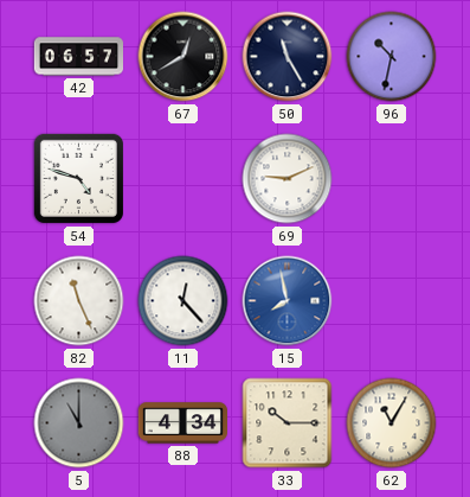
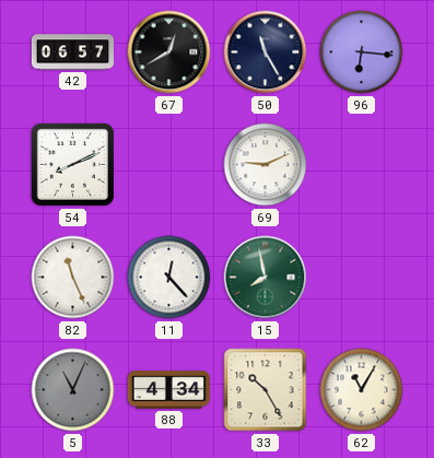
96: 10:32 -> 6:16 (362, 52)
54: 4:48 -> 8:11 (72, 164)
15 dial: blue -> green (266, 278)
5: 11:00 -> 11:04 (73, 390)
33: 10:15 -> 10:25 (266, 390)
